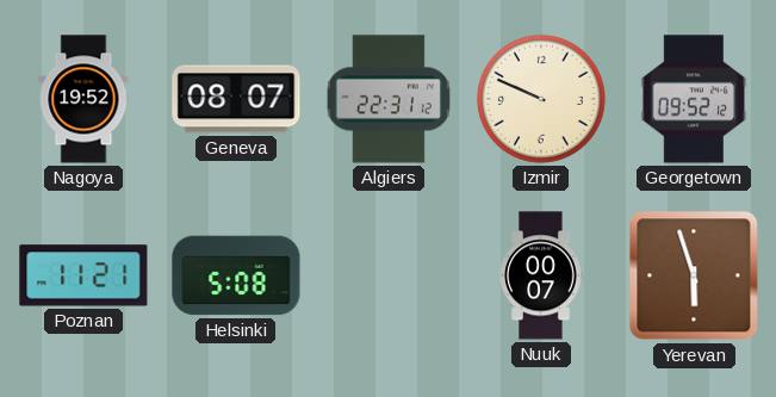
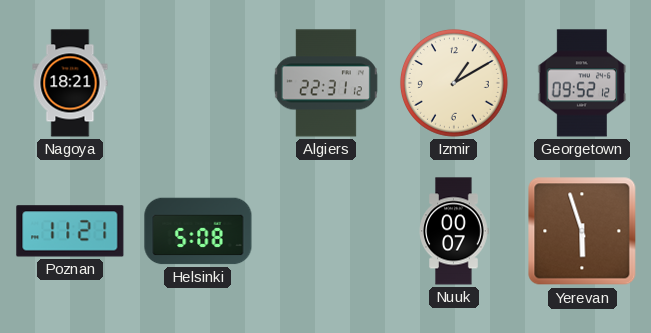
Nagoya: 19:52 -> 18:21 (70, 83)
Geneva: 08:07 -> none (236, 99)
Izmir: 9:49 -> 1:10 (454, 83)
